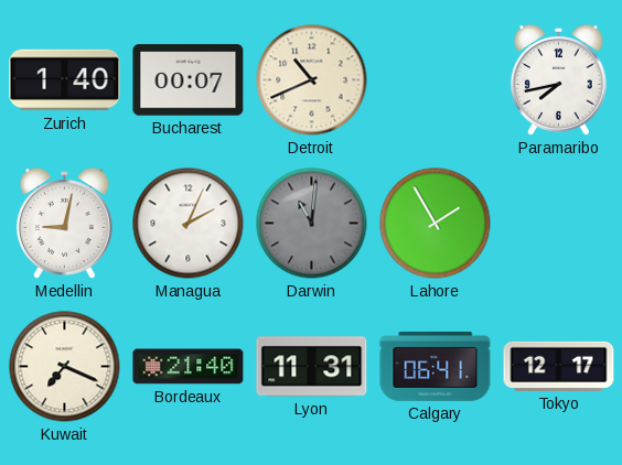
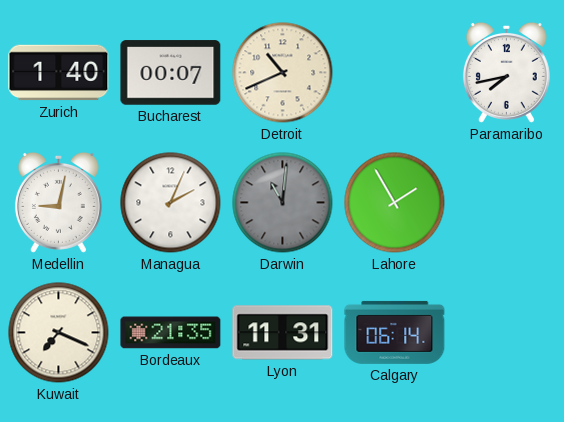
Bordeaux: 21:40 -> 21:35 (171, 333)
Calgary: 06:41 -> 06:14 (395, 332)
Tokyo: 12:17 -> none (559, 366)
